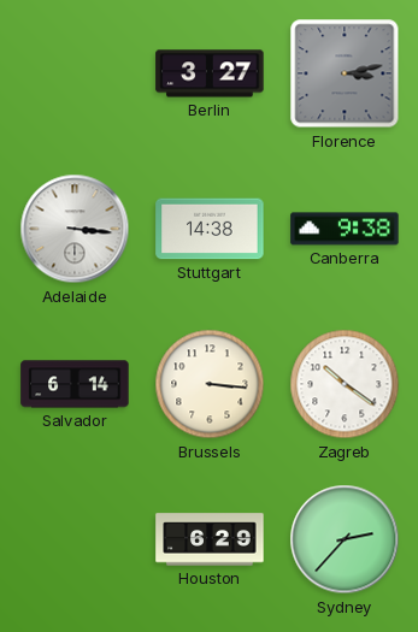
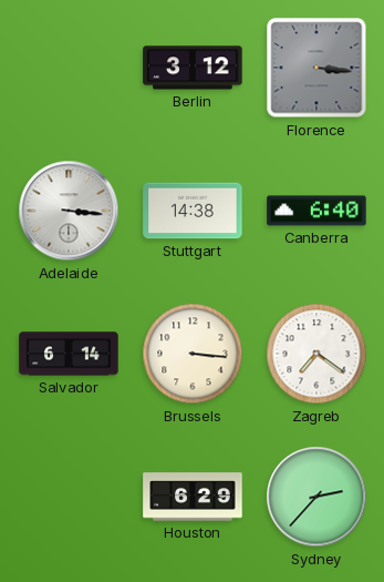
Berlin: 3:27 -> 3:12 (193, 68)
Florence: 3:13 -> 3:16 (316, 68)
Canberra: 9:38 -> 6:40 (316, 211)
Zagreb: 10:21 -> 7:21 (316, 354)
